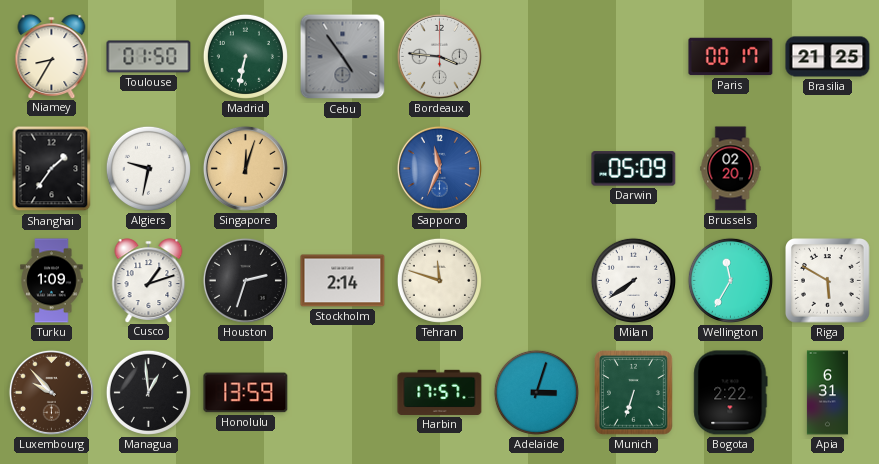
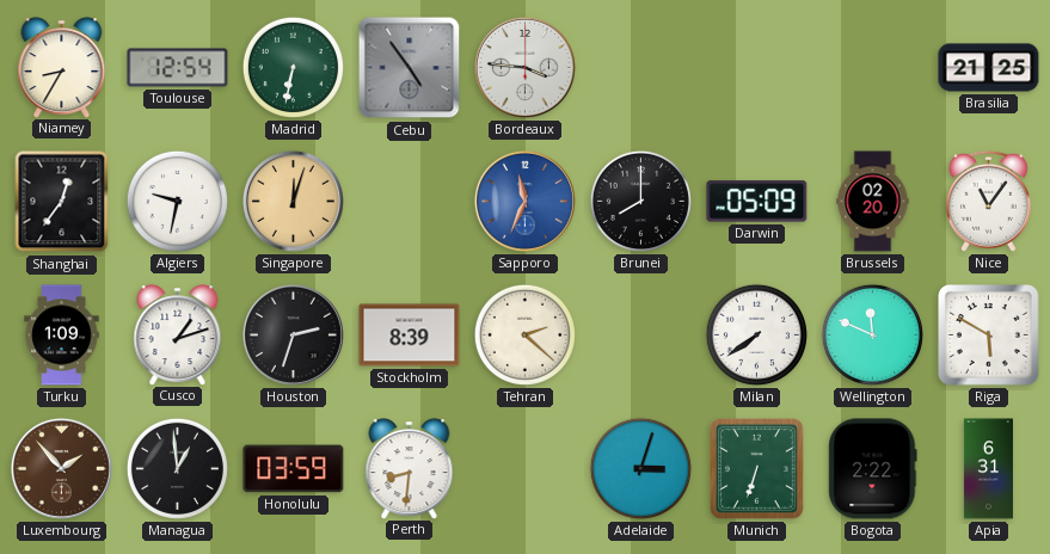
Toulouse: 01:50 -> 12:54 (178, 68)
Paris: 00:17 -> none (731, 57)
Shanghai: 1:36 -> 12:36 (62, 202)
Brunei: none -> 8:00 (640, 201)
Nice: none -> 11:06 (988, 201)
Stockholm: 2:14 -> 8:39 (410, 336)
Tehran: 11:48 -> 2:22 (524, 334)
Wellington: 11:35 -> 11:49 (872, 334)
Luxembourg: 9:53 -> 1:53 (61, 468)
Honolulu: 13:59 -> 03:59 (294, 469)
Perth: none -> 8:31 (410, 468)
Harbin: 17:57 -> none (440, 392)
